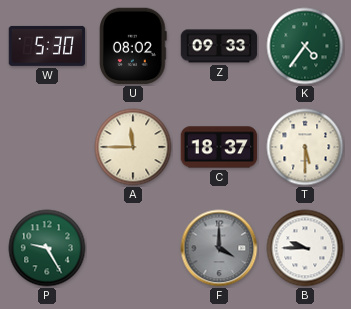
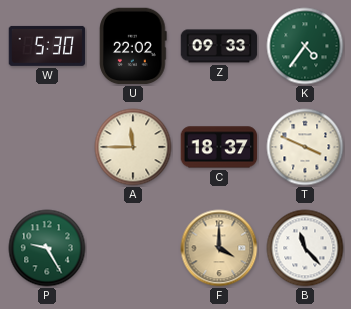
U: 08:02 -> 22:02 (133, 46)
T: 5:30 -> 3:49 (305, 147)
F dial: grey -> champagne (219, 248)
B: 9:45 -> 11:23 (305, 248)
